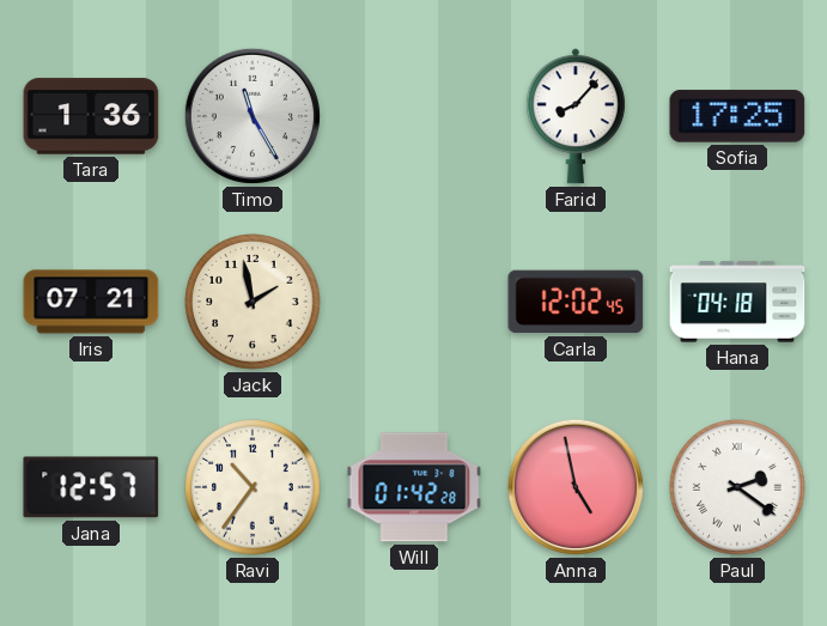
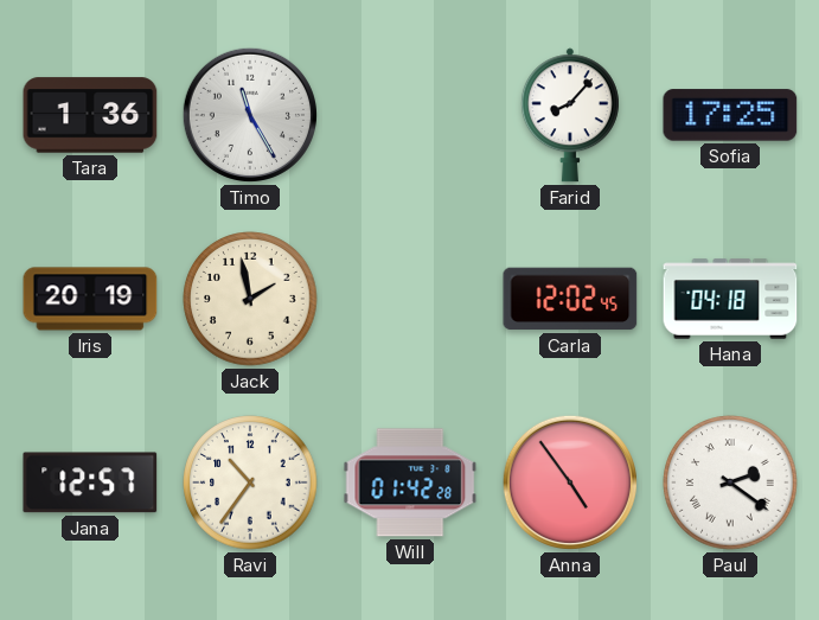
Iris: 07:21 -> 20:19 (90, 299)
Anna: 4:58 -> 4:54 (570, 482)
